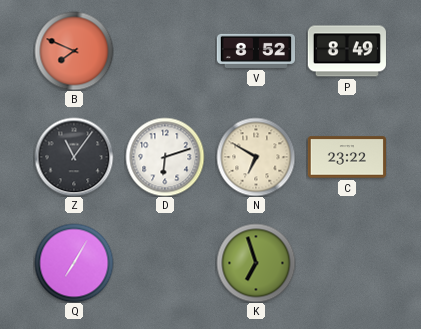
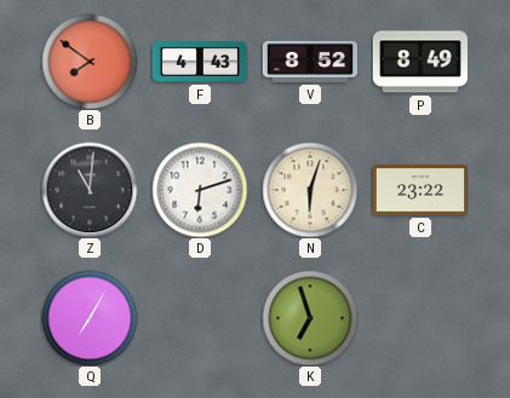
B: 7:49 -> 7:51 (90, 62)
F: none -> 4:43 (199, 62)
Z: 11:06 -> 11:01 (90, 190)
N: 6:50 -> 6:03 (310, 190)
